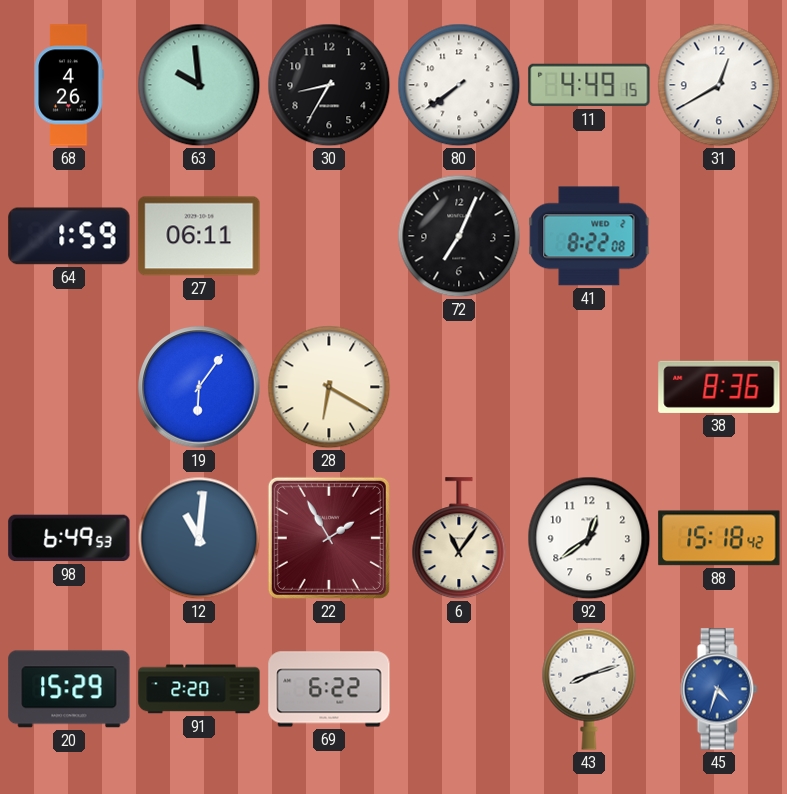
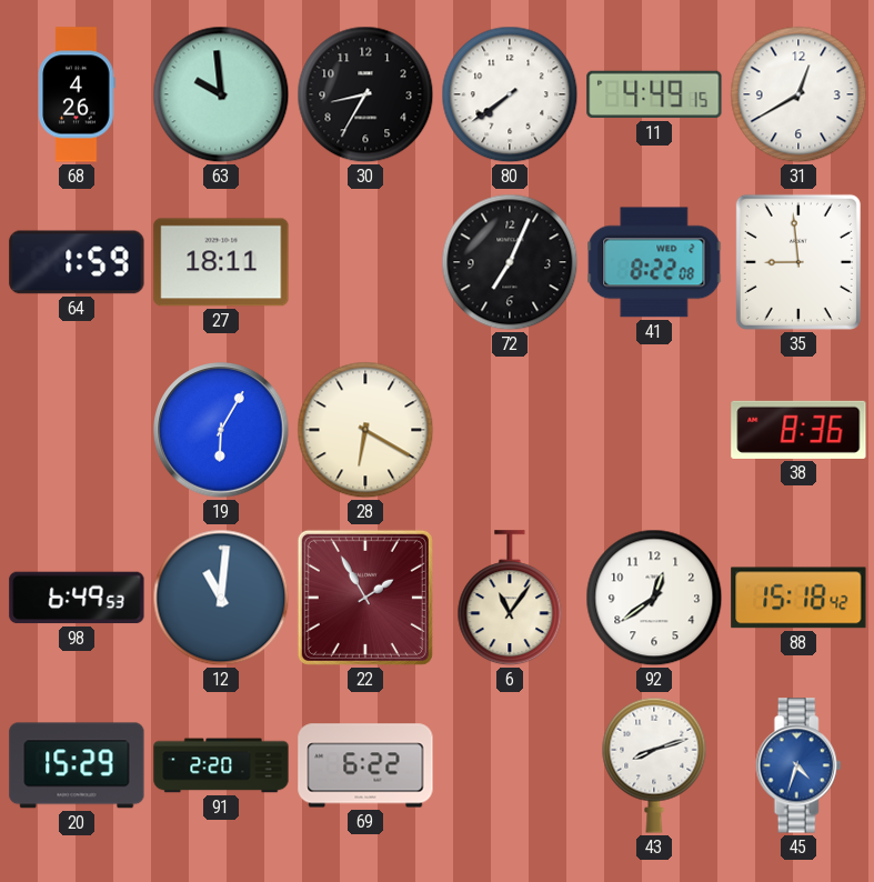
27: 06:11 -> 18:11 (221, 262)
35: none -> 8:59 (798, 262)
19: 6:06 -> 6:05 (221, 430)
